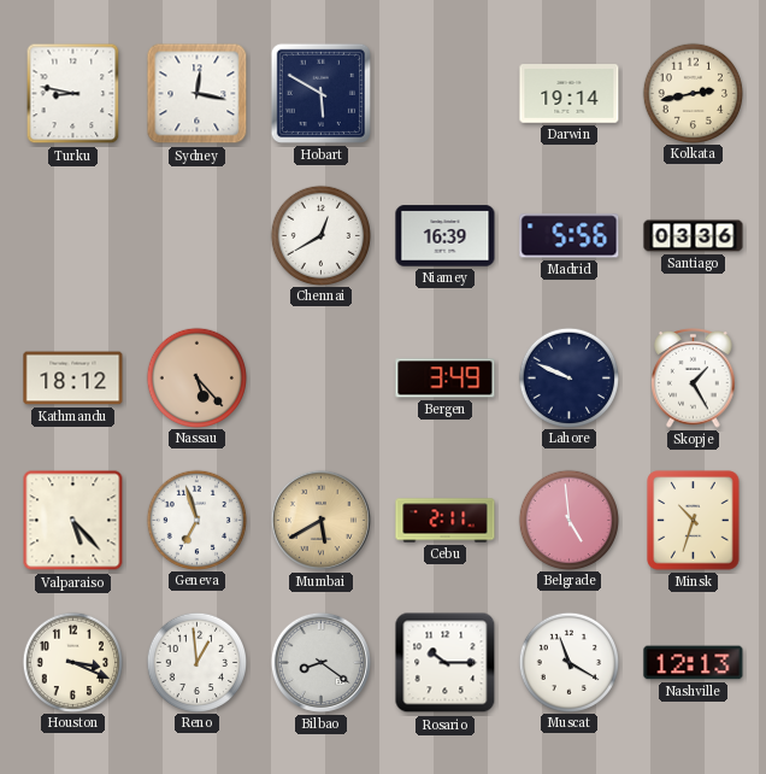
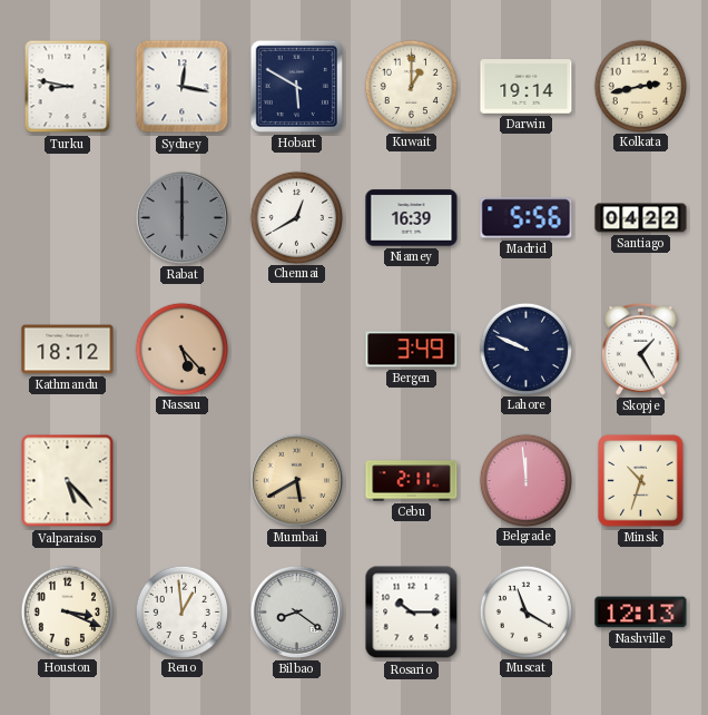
Kuwait: none -> 1:00 (411, 86)
Rabat: none -> 6:00 (181, 217)
Santiago: 03:36 -> 04:22 (641, 218)
Geneva: 6:57 -> none (196, 520)
Belgrade: 4:59 -> 11:59 (525, 480)
